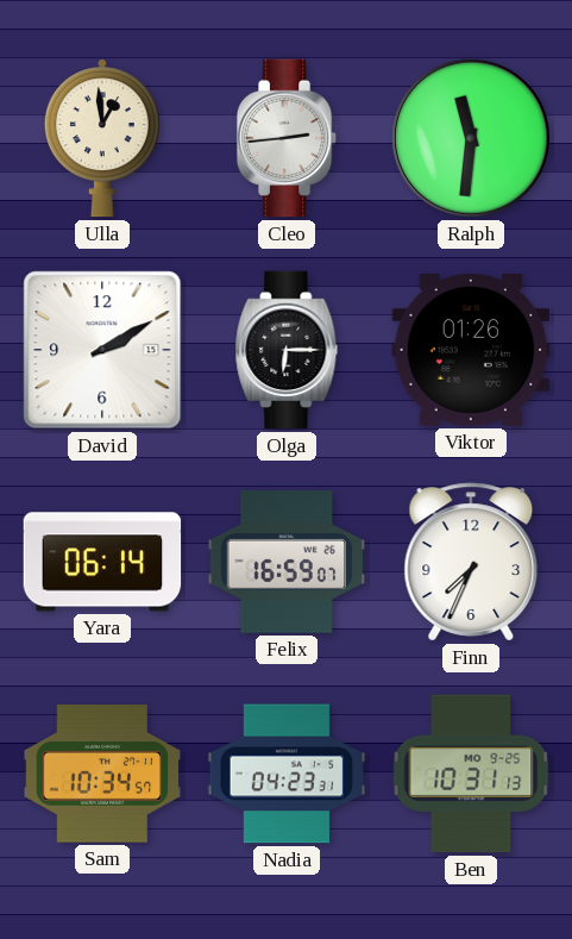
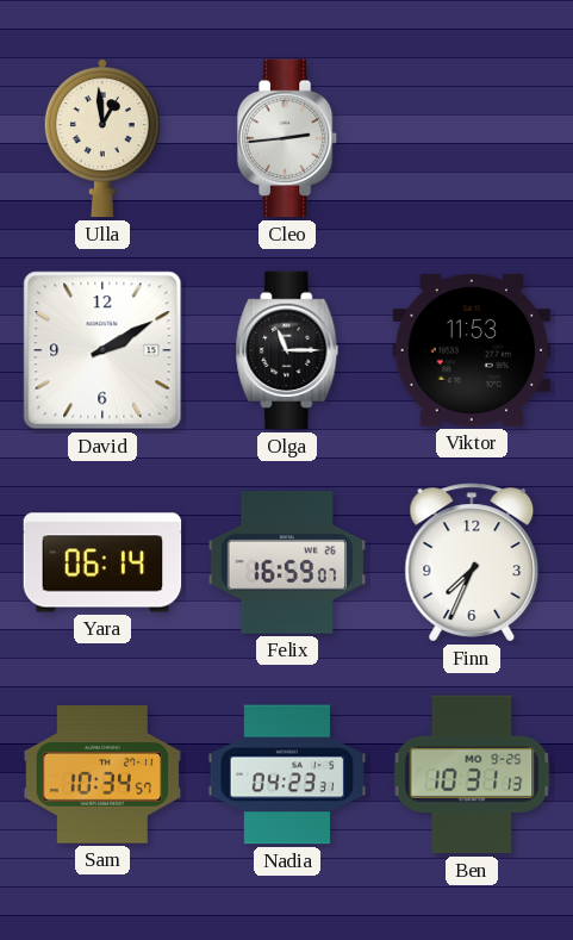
Ralph: 11:31 -> none (471, 138)
Olga: 6:15 -> 11:15 (287, 350)
Viktor: 01:26 -> 11:53 (472, 351)
